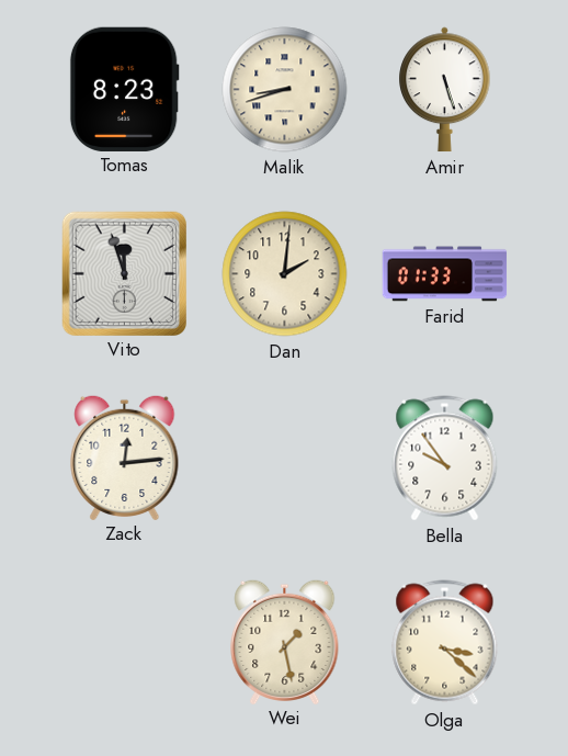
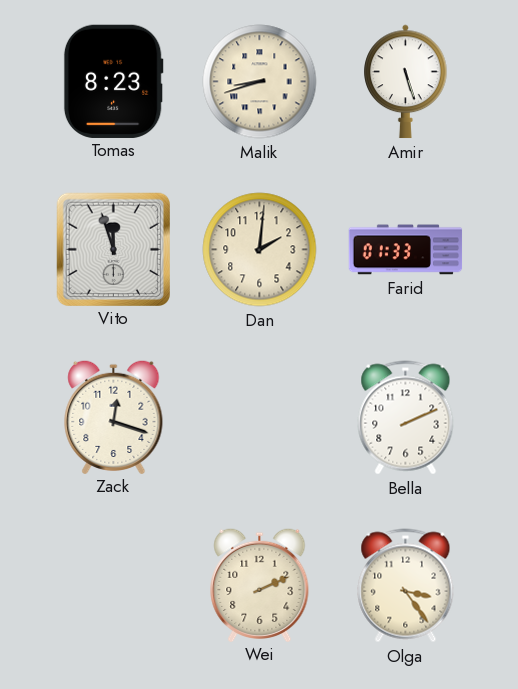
Zack: 12:14 -> 12:18 (114, 416)
Bella: 9:54 -> 2:11 (406, 418)
Wei: 1:28 -> 2:11 (260, 584)
Olga: 3:22 -> 3:24 (406, 586)
